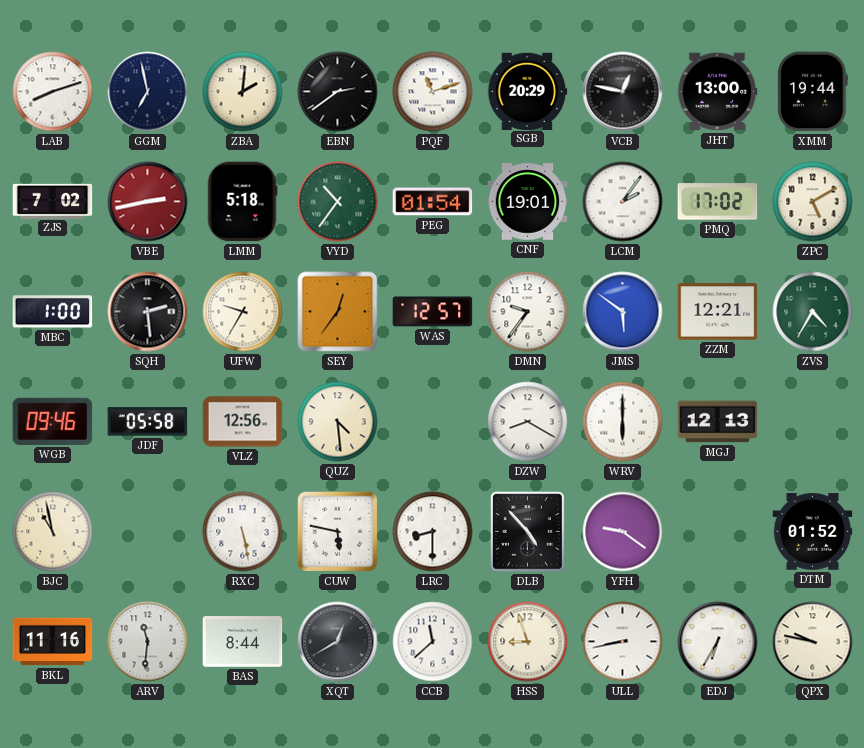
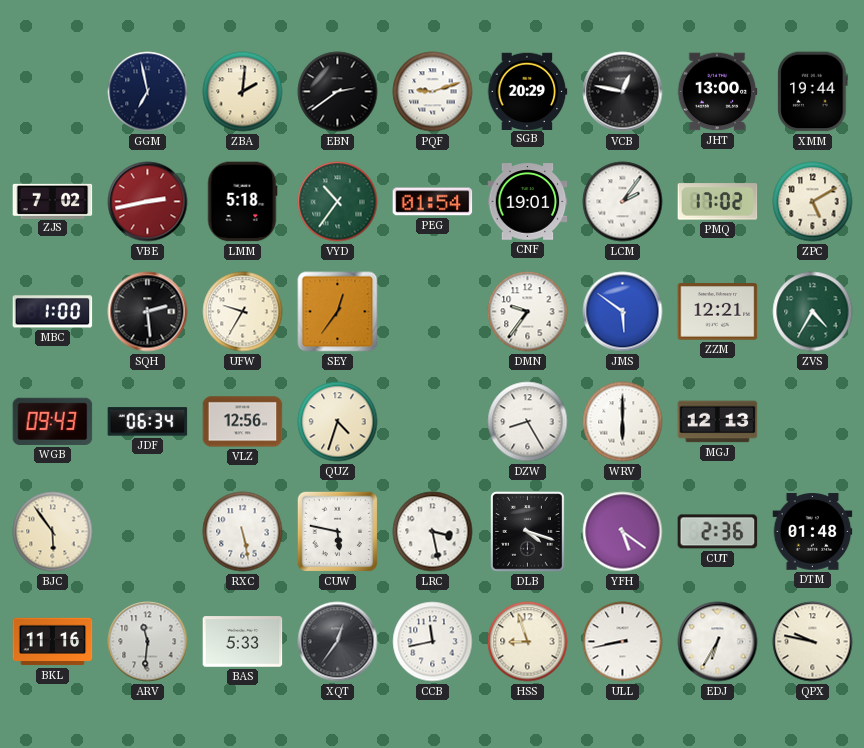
LAB: 8:12 -> none (53, 92)
PQF: 11:12 -> 9:12 (433, 92)
WAS: 12:57 -> none (433, 312)
WGB: 09:46 -> 09:43 (53, 421)
JDF: 05:58 -> 06:34 (148, 422)
QUZ: 4:29 -> 4:33 (338, 422)
DZW: 8:20 -> 8:25 (528, 422)
BJC: 10:58 -> 5:54 (53, 532)
LRC: 8:30 -> 3:28 (433, 532)
DLB: 4:53 -> 4:18 (528, 532)
YFH: 9:21 -> 5:21 (623, 532)
CUT: none -> 2:36 (718, 532)
DTM: 01:52 -> 01:48 (813, 532)
BAS: 8:44 -> 5:33 (243, 642)
XQT: 12:40 -> 12:36 (338, 642)
CCB: 11:38 -> 11:43 (433, 642)
